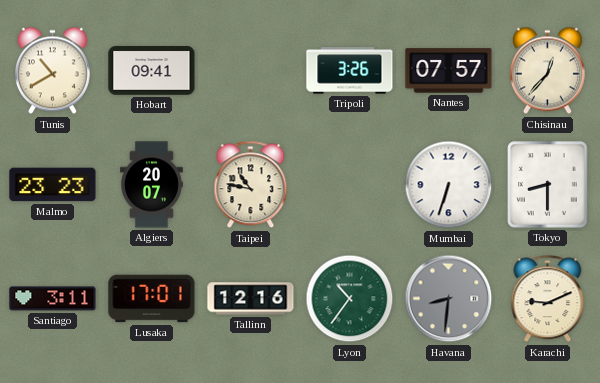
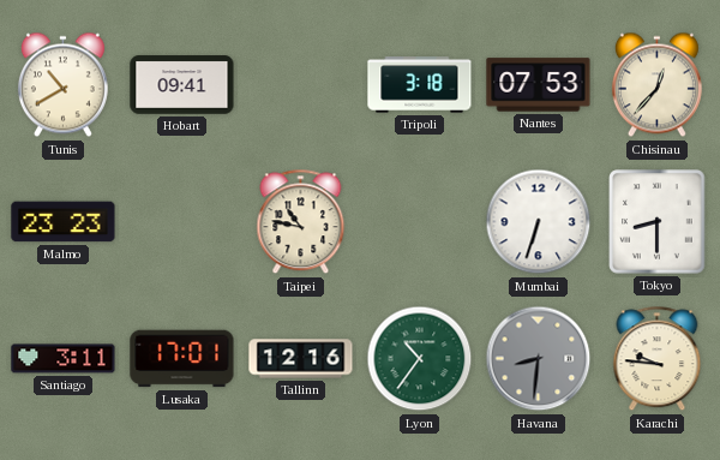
Tripoli: 3:26 -> 3:18 (420, 85)
Nantes: 07:57 -> 07:53 (539, 85)
Algiers: 20:07 -> none (152, 185)
Karachi: 9:11 -> 9:46 (658, 359)
